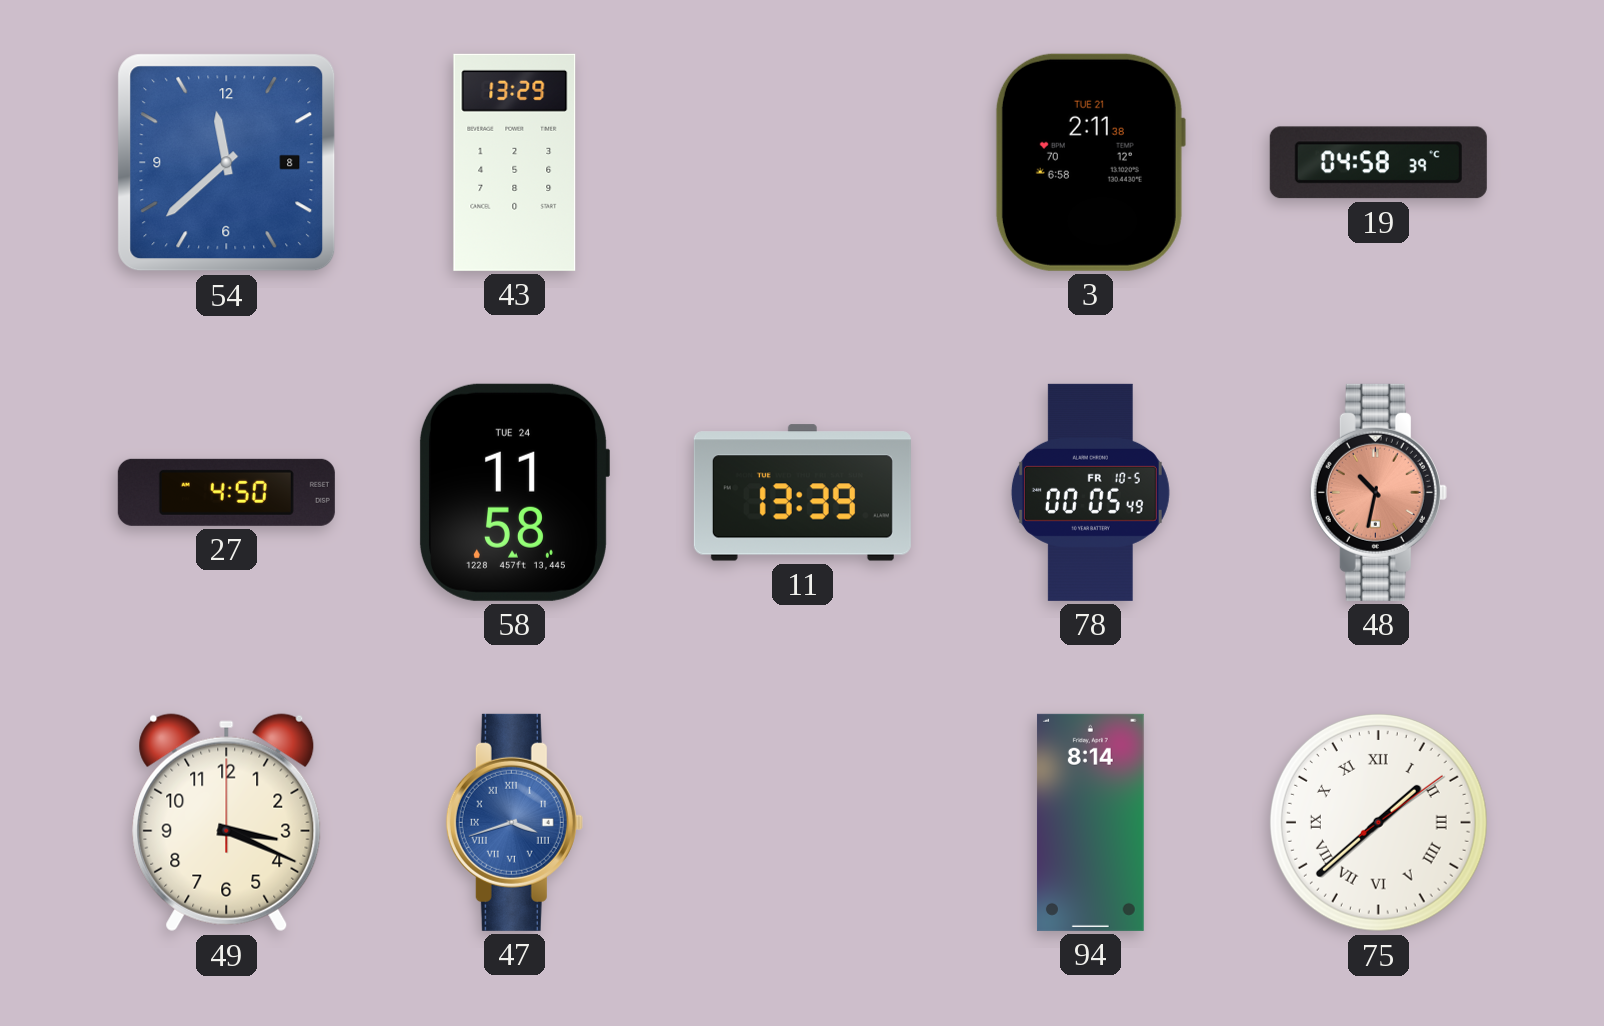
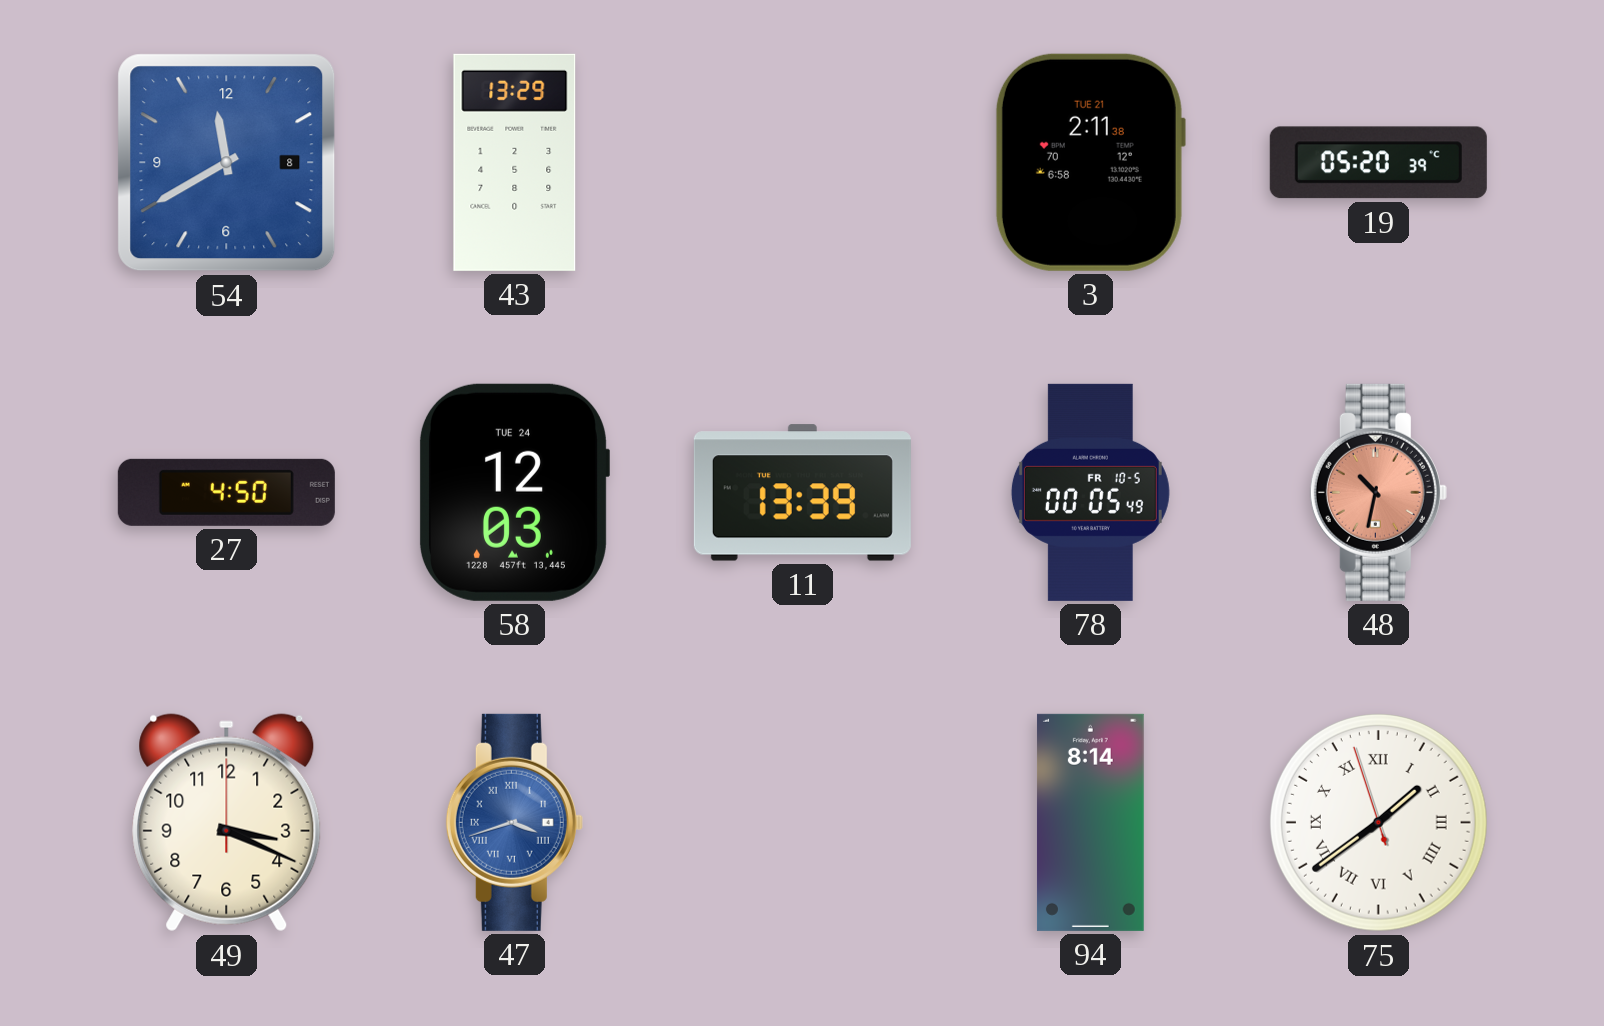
54: 11:38 -> 11:40 (227, 163)
19: 04:58 -> 05:20 (1378, 163)
58: 11:58 -> 12:03 (514, 492)
75: 1:38:09 -> 1:38:57 (1379, 823)
